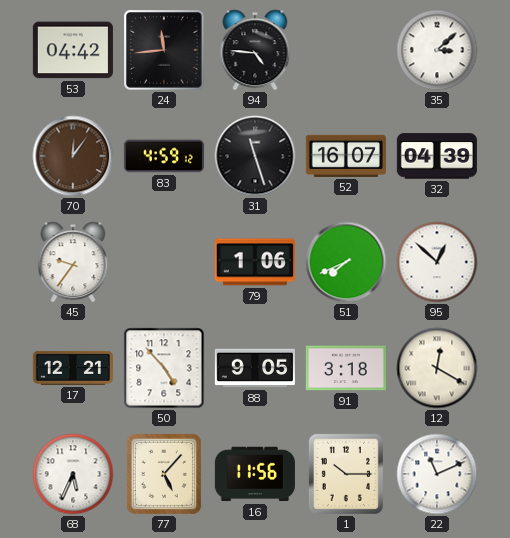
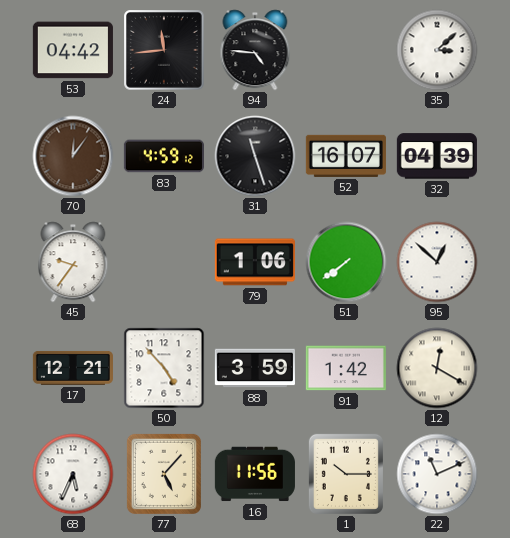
51: 7:41 -> 7:39 (346, 262)
88: 9:05 -> 3:59 (255, 368)
91: 3:18 -> 1:42 (346, 368)
